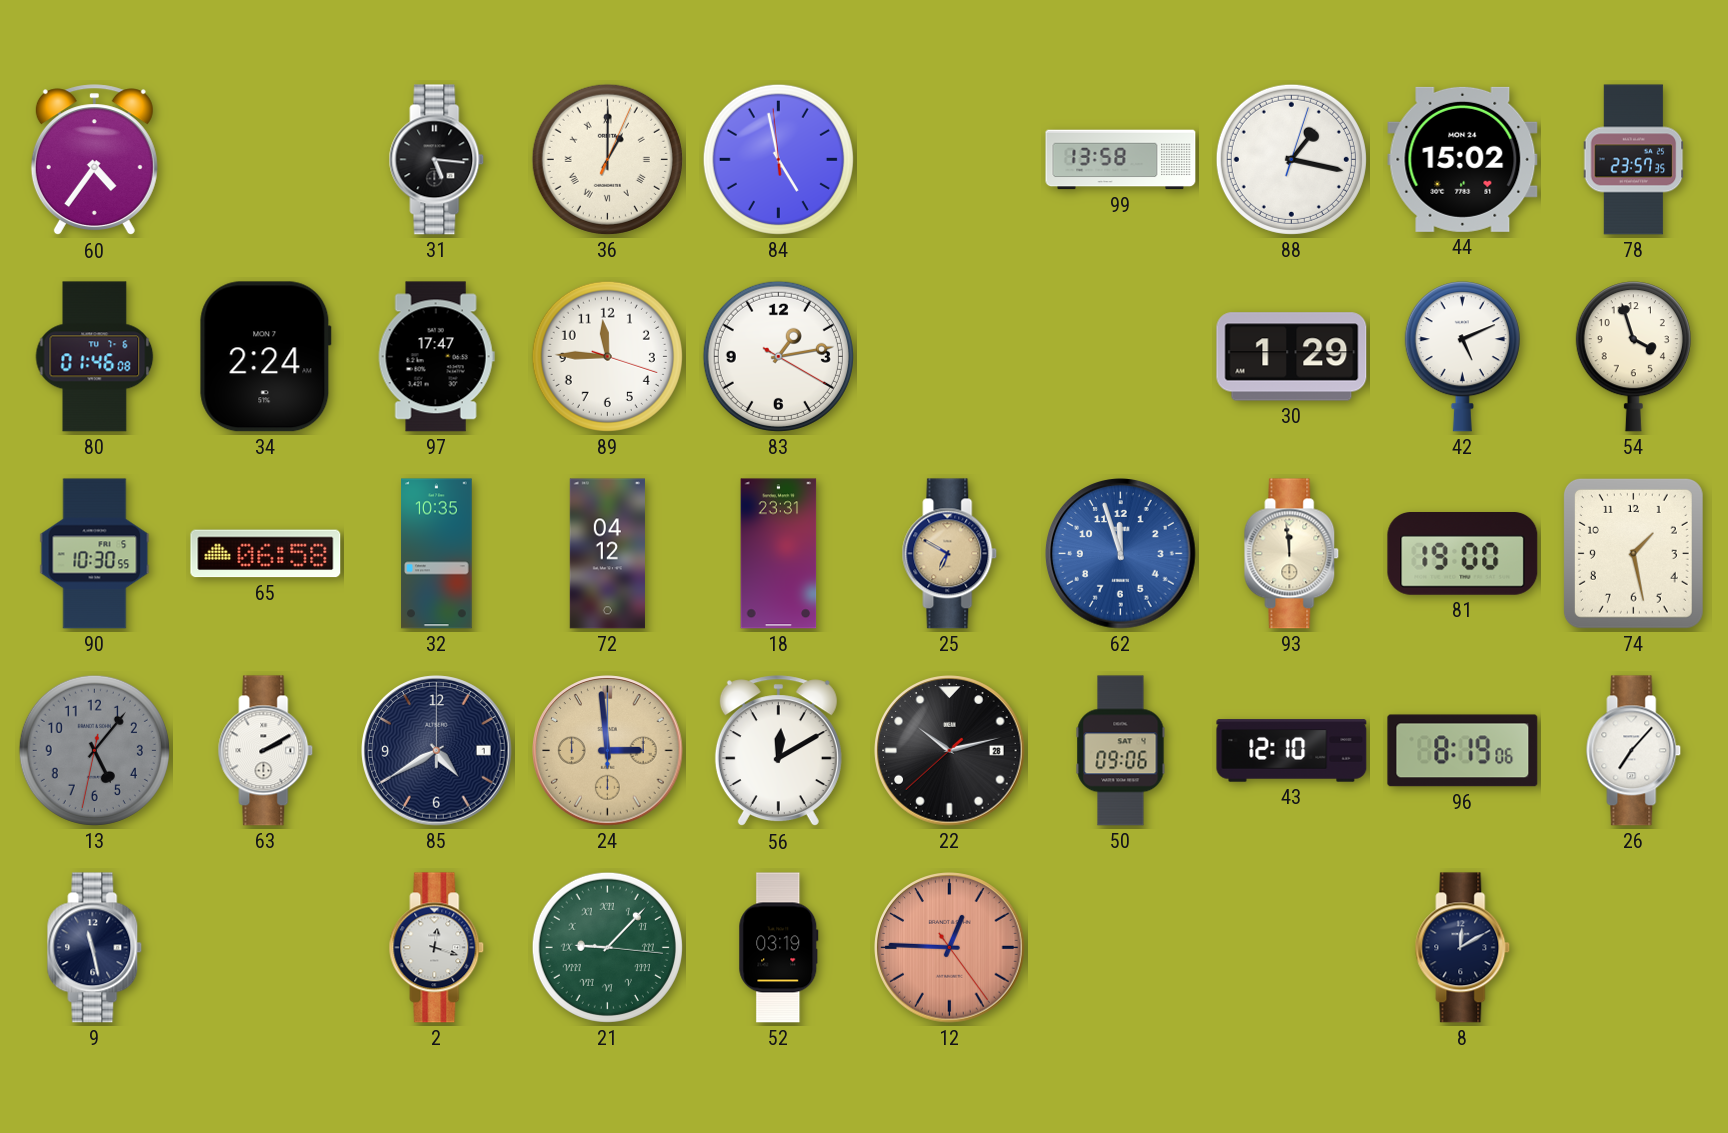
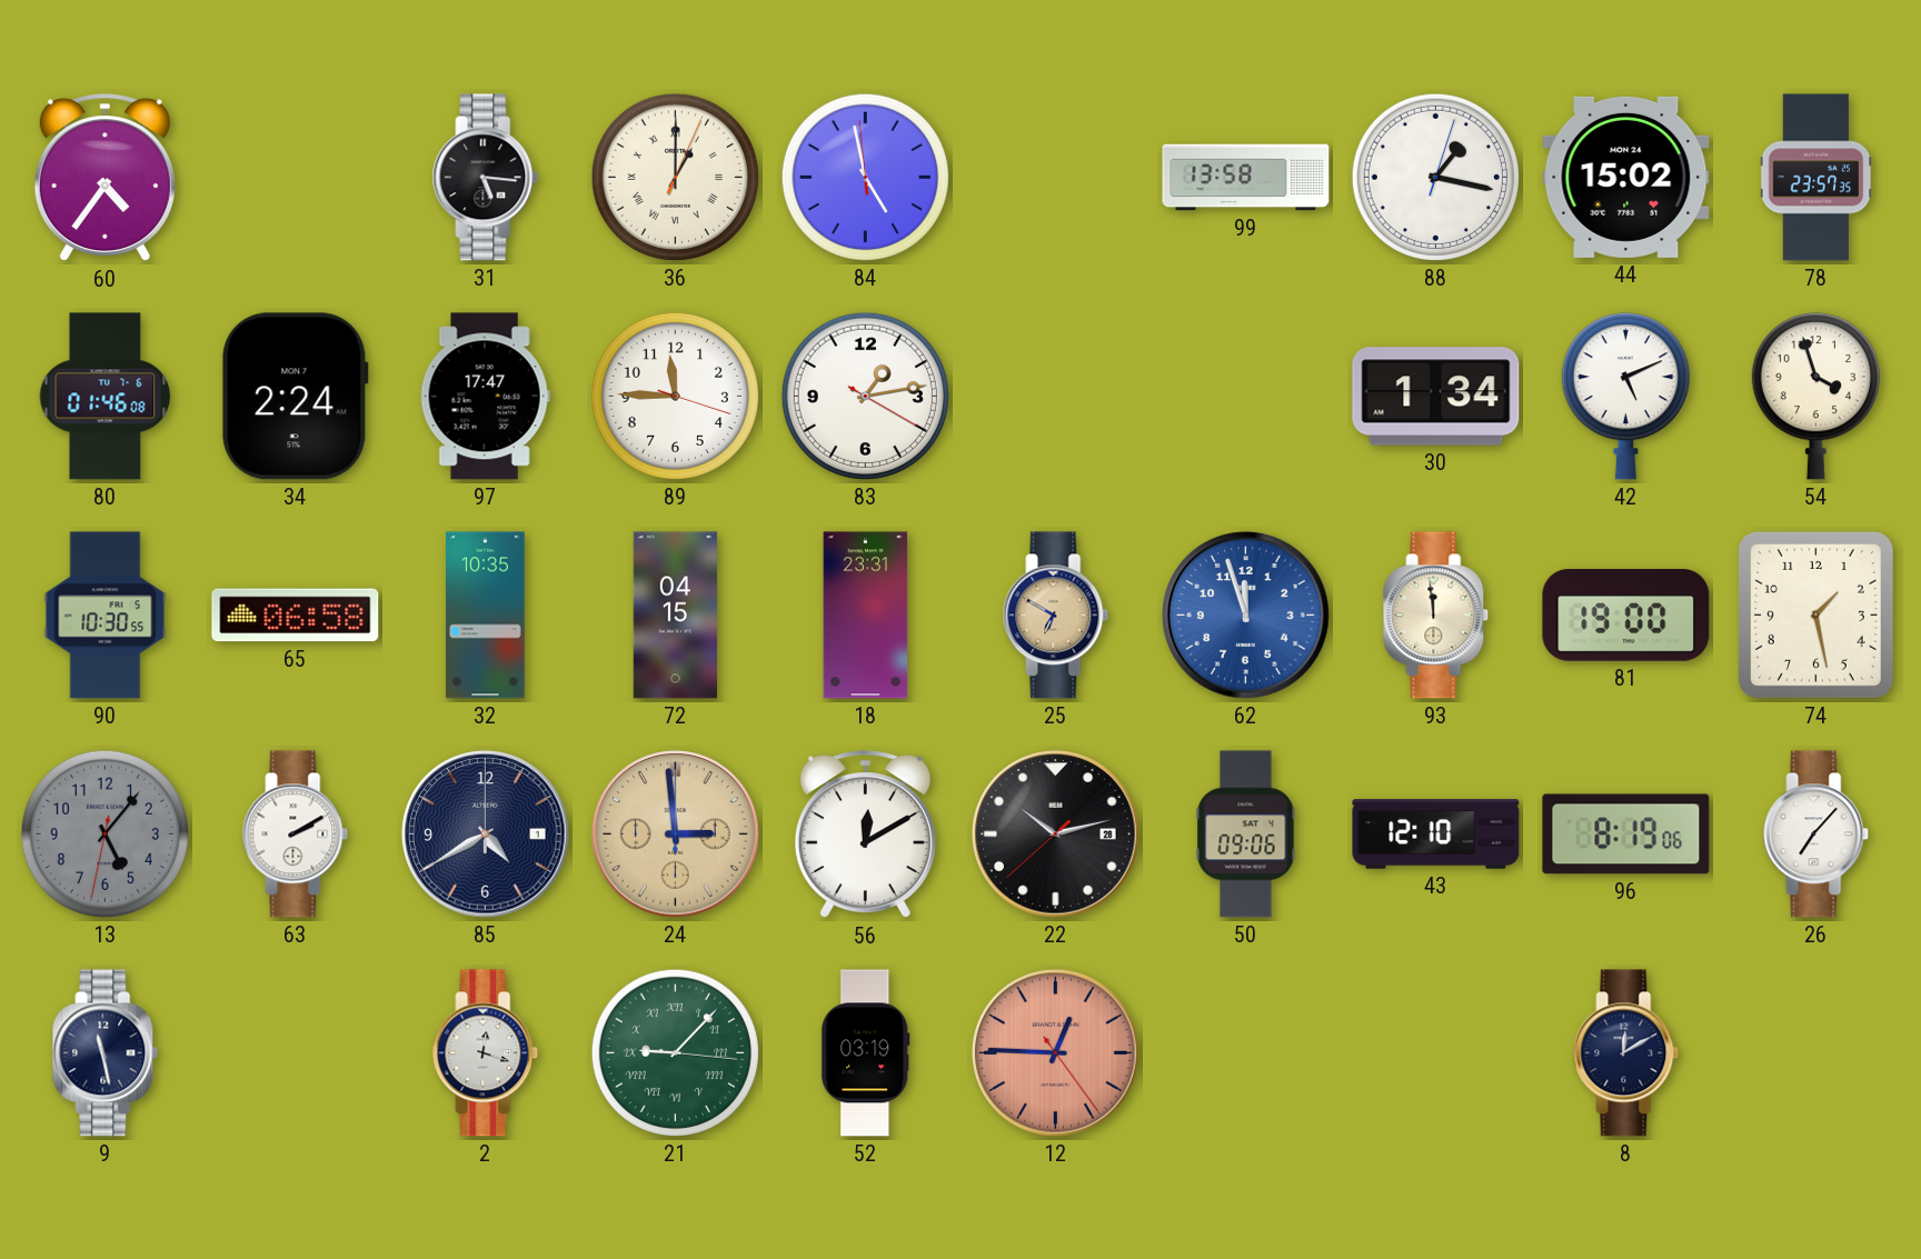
30: 1:29 -> 1:34 (1436, 397)
72: 04:12 -> 04:15 (675, 616)
